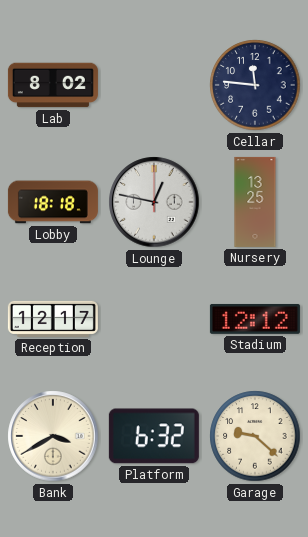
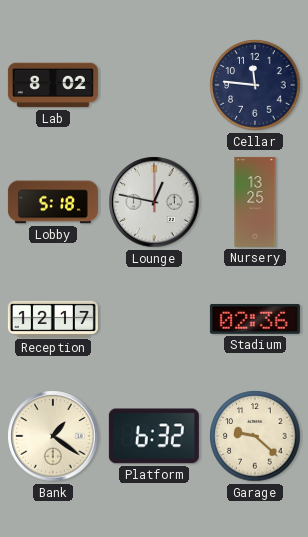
Lobby: 18:18 -> 5:18 (53, 202)
Stadium: 12:12 -> 02:36 (255, 319)
Bank: 3:40 -> 1:21 (53, 436)
